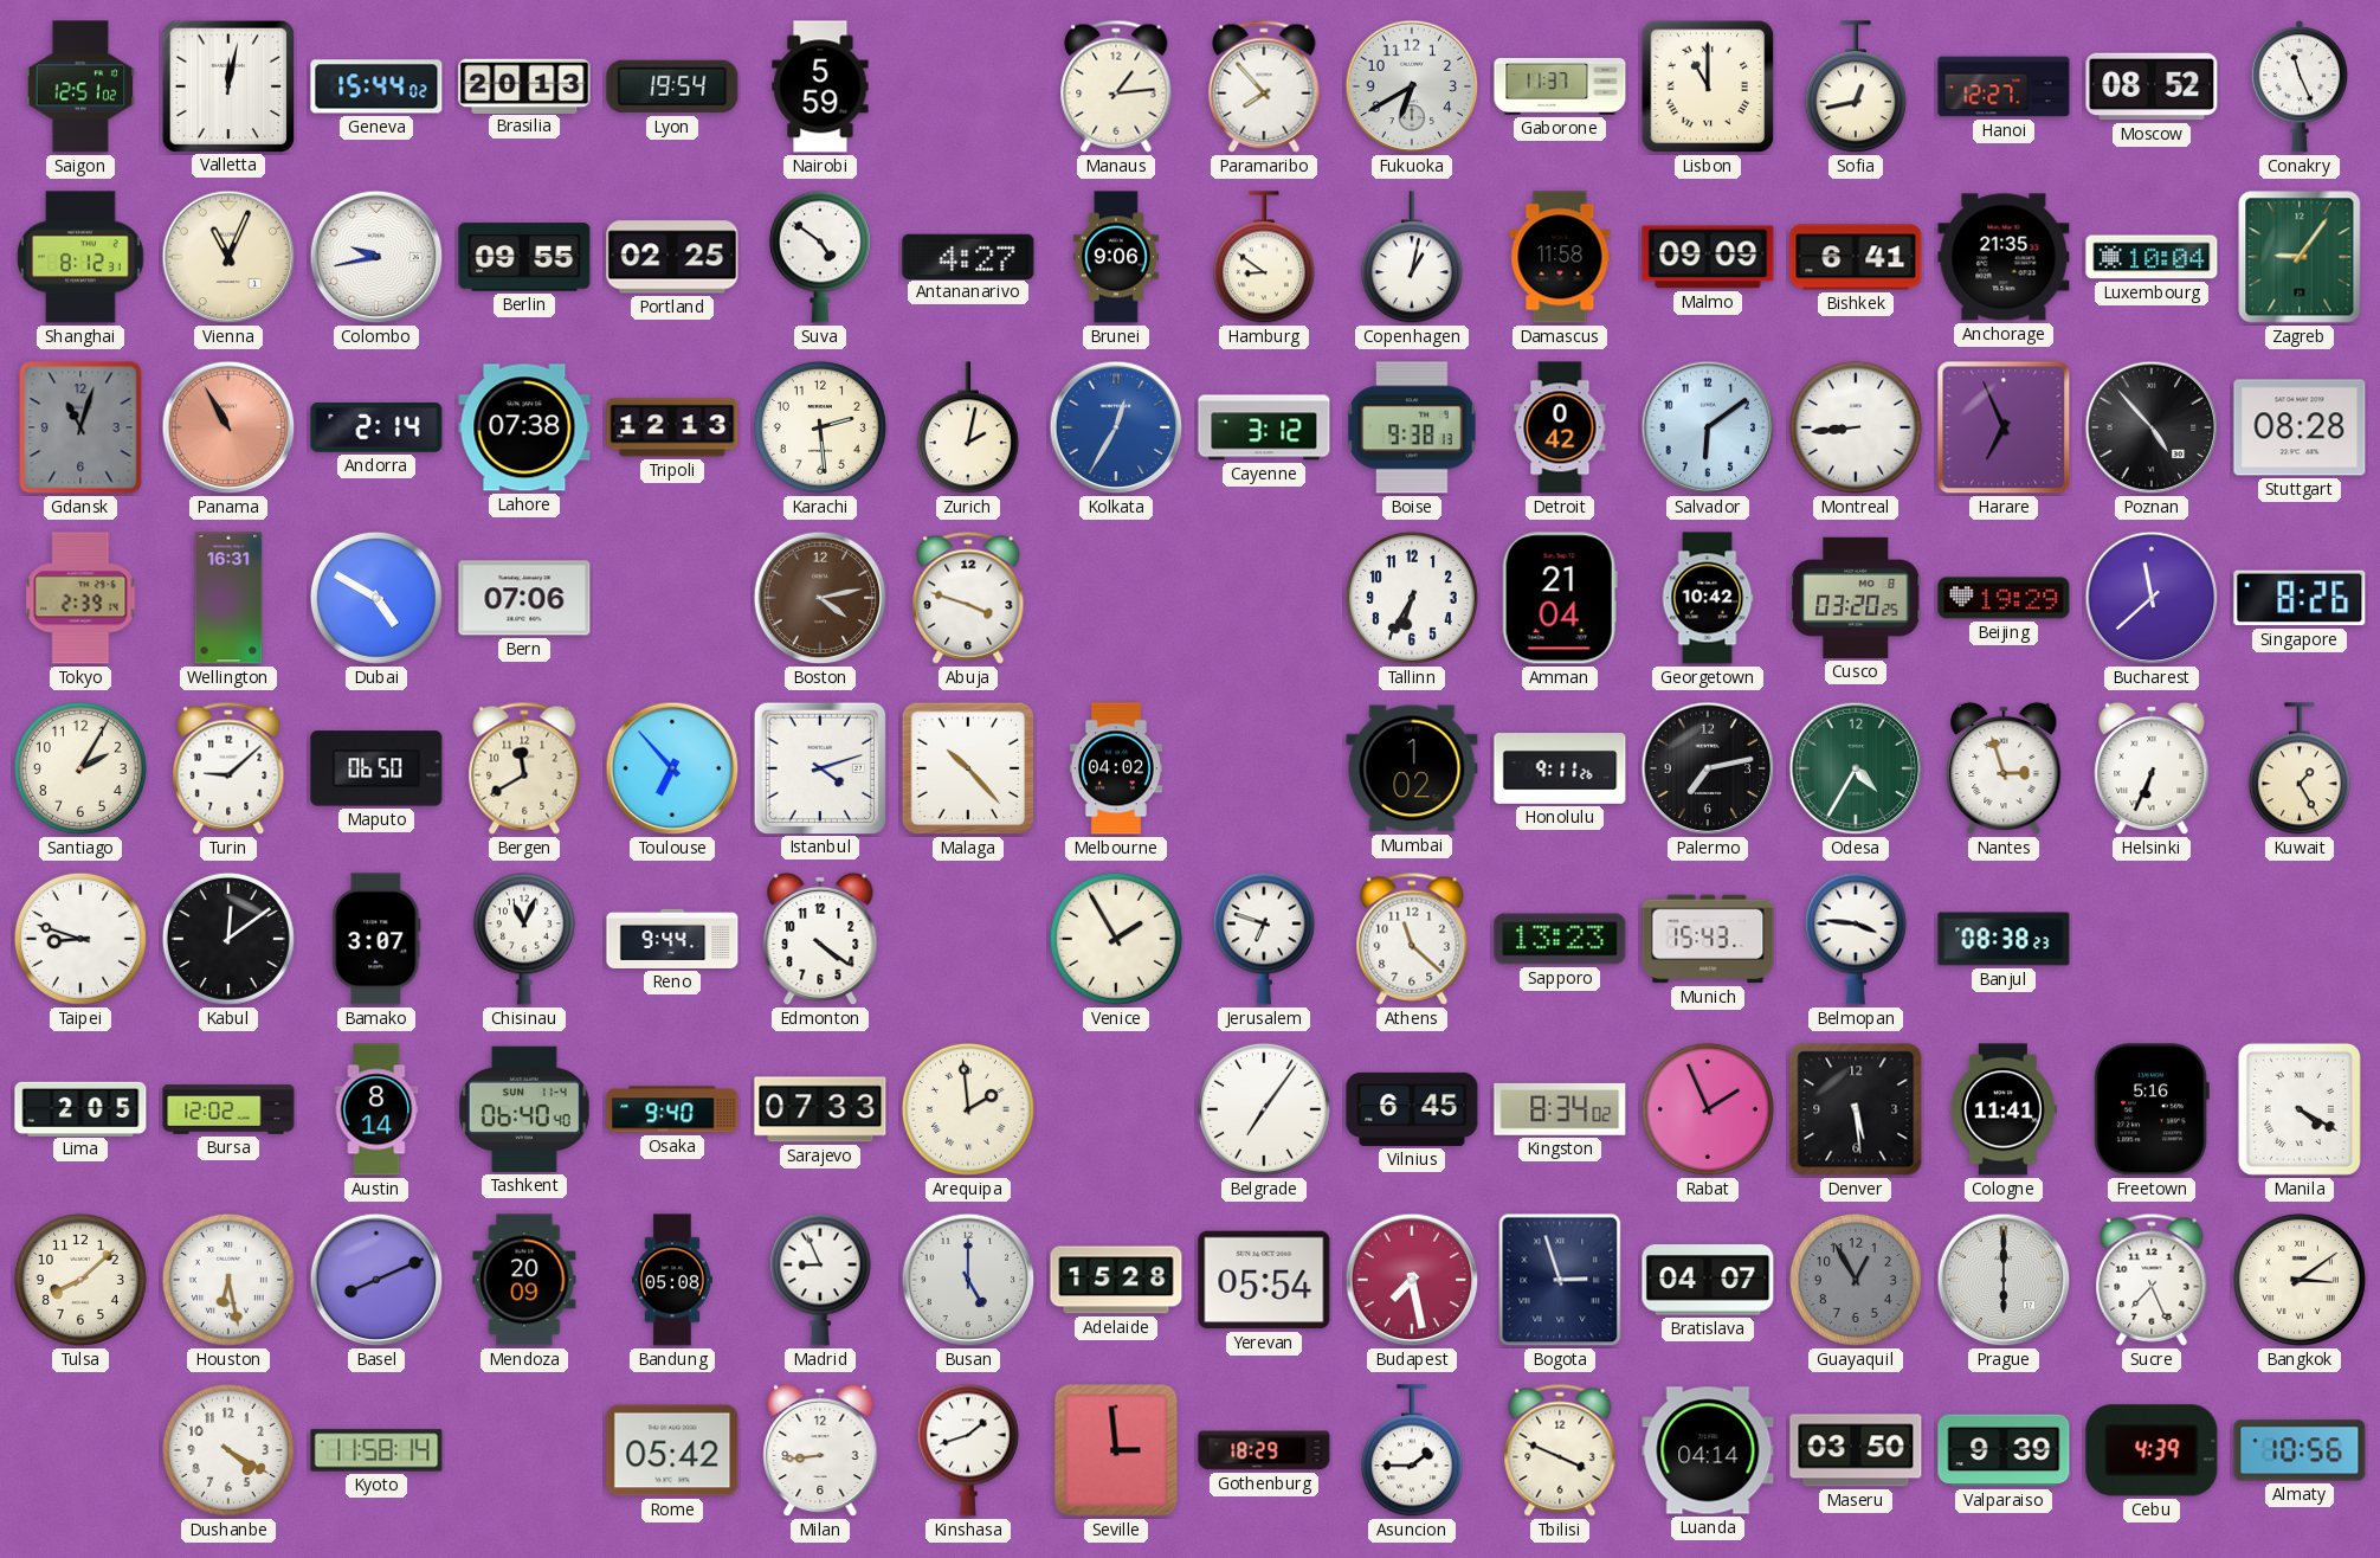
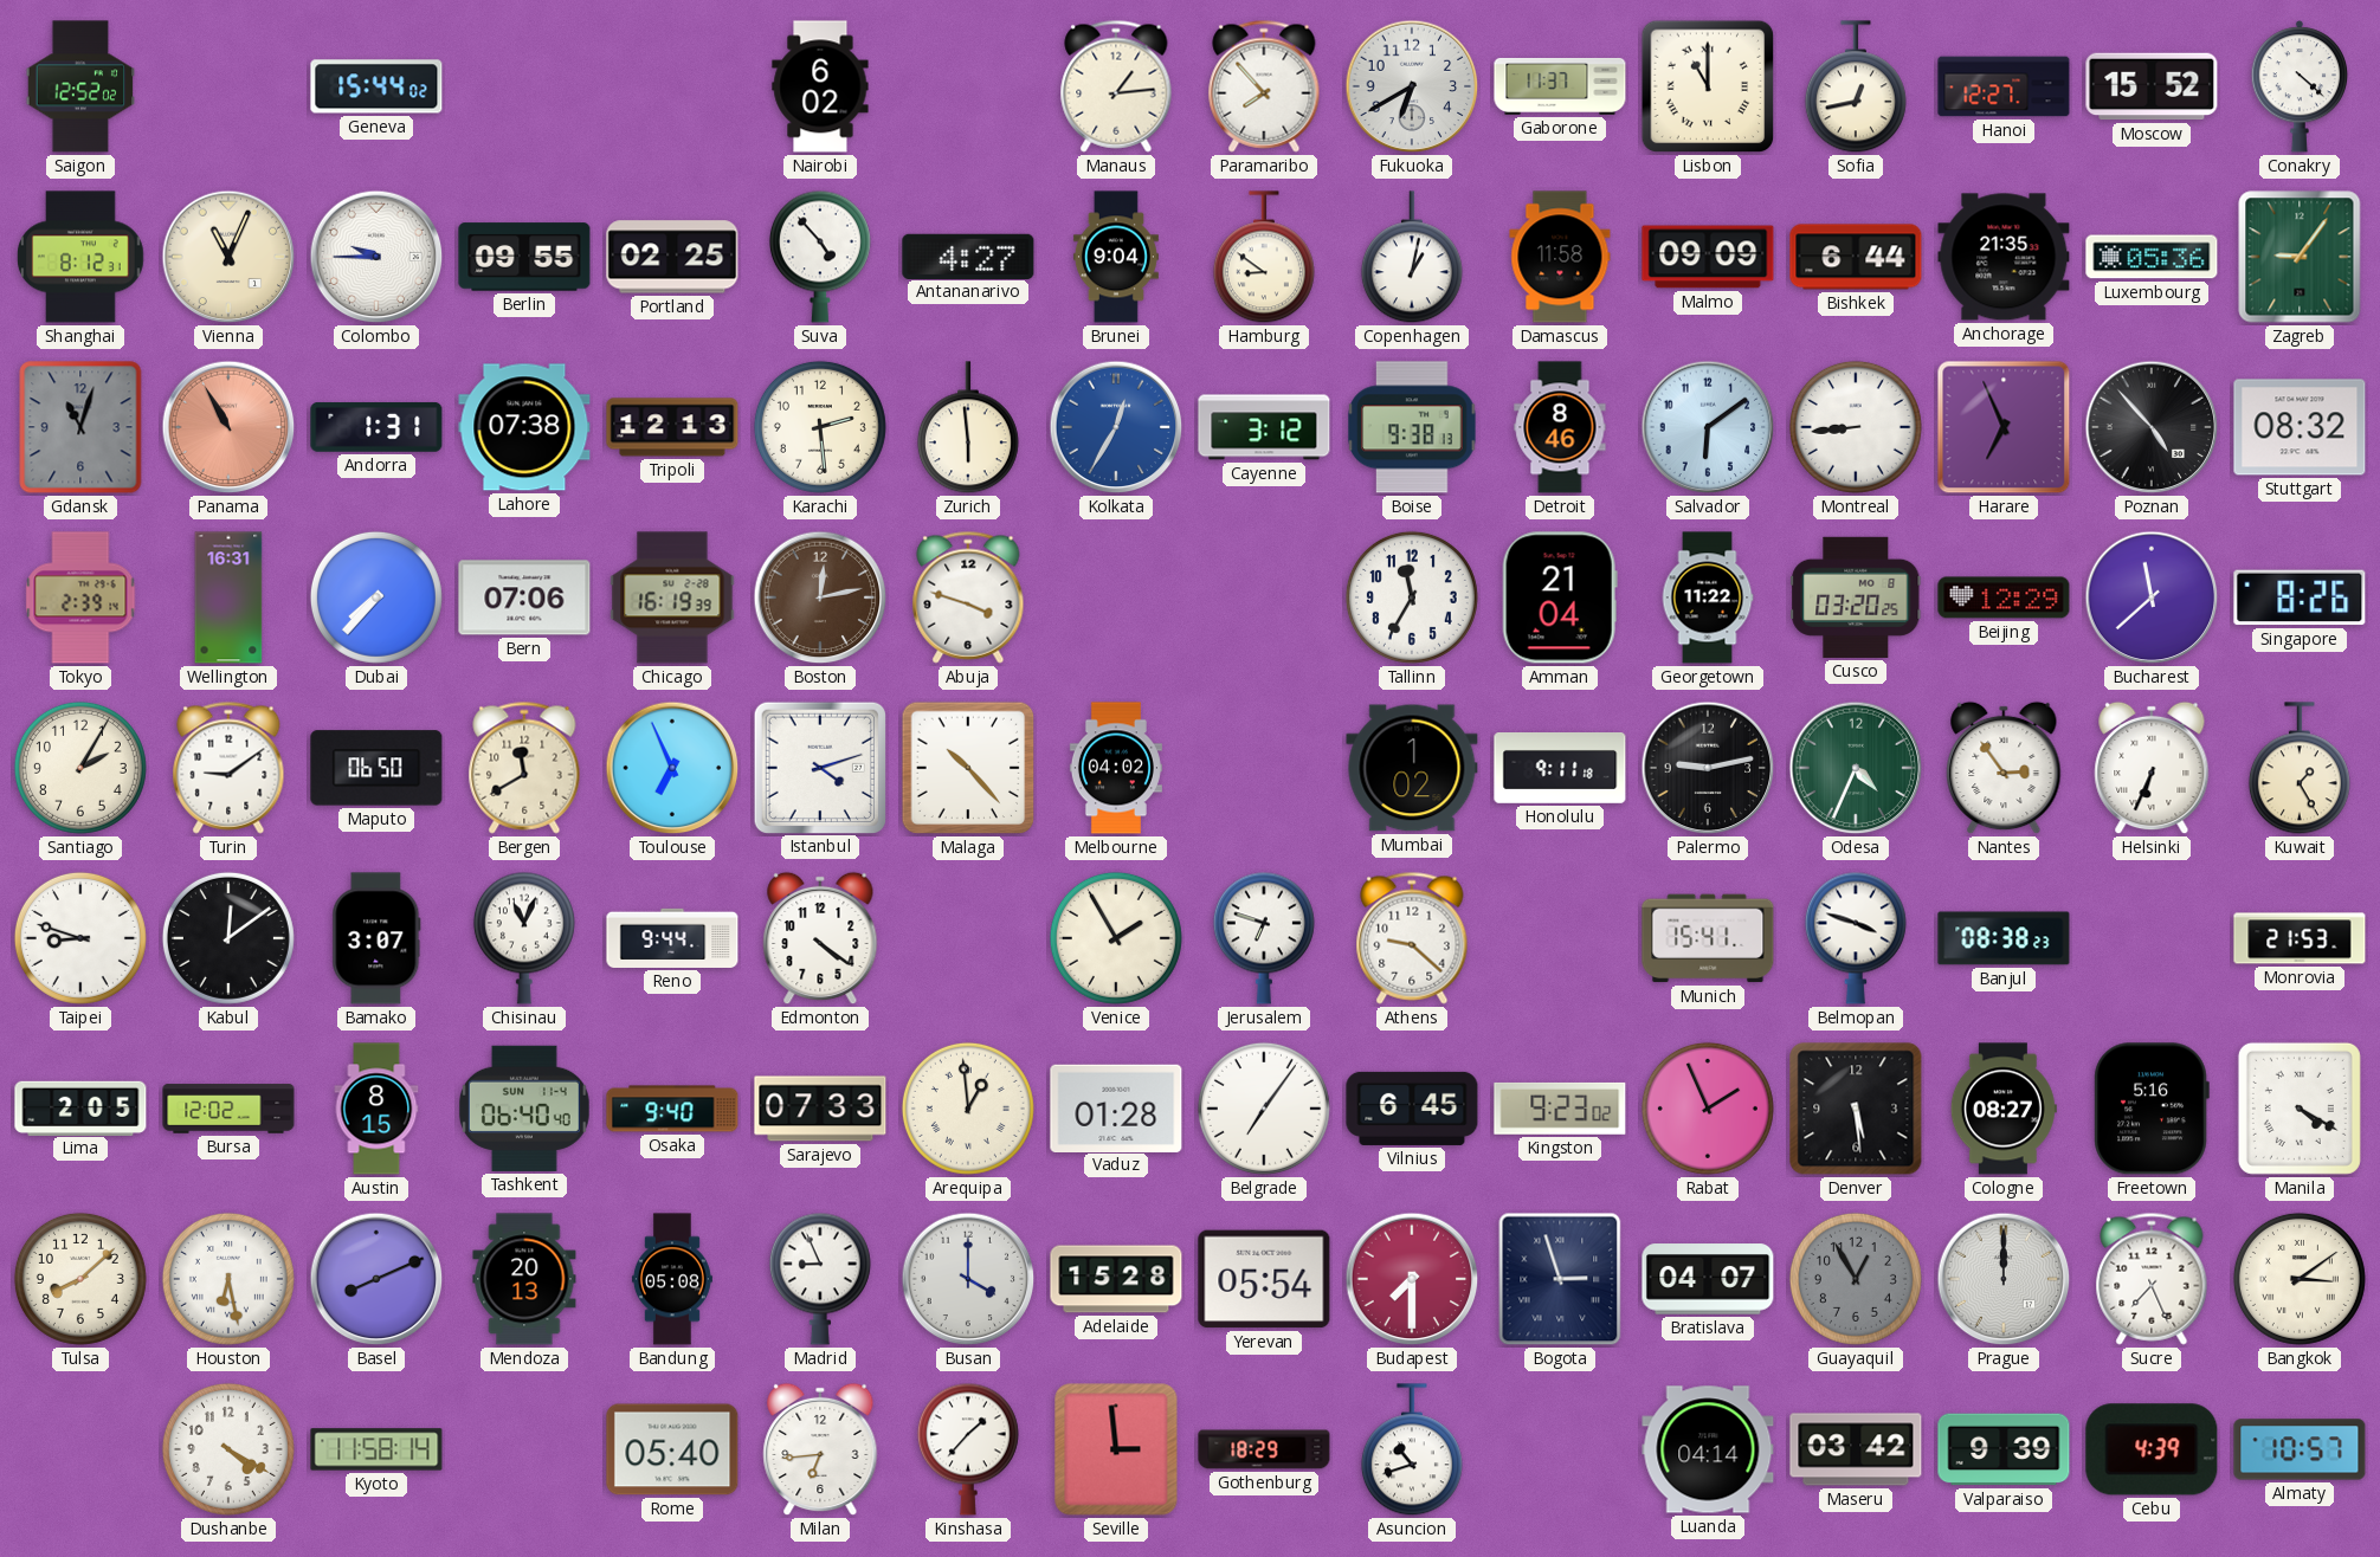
Saigon: 12:51 -> 12:52 (80, 86)
Valletta: 12:02 -> none (227, 85)
Brasilia: 20:13 -> none (524, 85)
Lyon: 19:54 -> none (672, 86)
Nairobi: 5:59 -> 6:02 (820, 86)
Moscow: 08:52 -> 15:52 (2152, 86)
Conakry: 11:26 -> 4:22 (2298, 86)
Colombo: 9:43 -> 9:45 (376, 257)
Suva: 4:51 -> 4:53 (820, 257)
Brunei: 9:06 -> 9:04 (1116, 257)
Bishkek: 6:41 -> 6:44 (1856, 257)
Luxembourg: 10:04 -> 05:36 (2152, 257)
Andorra: 2:14 -> 1:31 (376, 427)
Zurich: 2:02 -> 5:59 (968, 428)
Detroit: 0:42 -> 8:46 (1560, 427)
Stuttgart: 08:28 -> 08:32 (2300, 427)
Dubai: 4:50 -> 7:37 (376, 597)
Chicago: none -> 16:19 (672, 597)
Boston: 4:13 -> 12:13 (820, 597)
Tallinn: 6:35 -> 11:35 (1412, 597)
Georgetown: 10:42 -> 11:22 (1708, 597)
Beijing: 19:29 -> 12:29 (2004, 597)
Turin: 9:08 -> 9:09 (228, 768)
Toulouse: 6:53 -> 6:56 (672, 768)
Honolulu: 9:11:26 -> 9:11:18 (1560, 769)
Palermo: 7:13 -> 9:13 (1708, 768)
Odesa: 4:35 -> 4:34 (1856, 768)
Nantes: 2:57 -> 2:54 (2004, 768)
Athens: 11:22 -> 9:22 (1412, 938)
Sapporo: 13:23 -> none (1560, 939)
Munich: 15:43 -> 15:41 (1708, 938)
Belmopan: 3:46 -> 3:48 (1856, 938)
Monrovia: none -> 21:53 (2300, 938)
Austin: 8:14 -> 8:15 (376, 1109)
Arequipa: 1:59 -> 12:59 (968, 1109)
Vaduz: none -> 01:28 (1116, 1107)
Kingston: 8:34 -> 9:23 (1560, 1109)
Cologne: 11:41 -> 08:27 (2004, 1109)
Mendoza: 20:09 -> 20:13 (524, 1279)
Busan: 5:00 -> 4:00 (968, 1279)
Budapest: 7:28 -> 7:30 (1412, 1279)
Prague: 6:00 -> 12:00 (2004, 1279)
Rome: 05:42 -> 05:40 (672, 1449)
Milan: 8:44 -> 6:44 (820, 1449)
Kinshasa: 1:42 -> 1:37 (968, 1449)
Asuncion: 1:45 -> 10:42 (1412, 1451)
Tbilisi: 3:49 -> none (1560, 1450)
Maseru: 03:50 -> 03:42 (1856, 1449)
Almaty: 10:56 -> 10:57 (2300, 1449)
